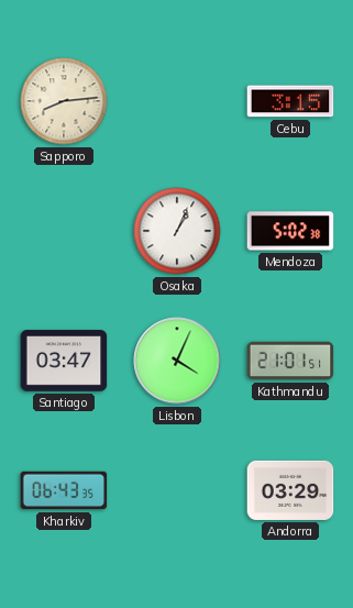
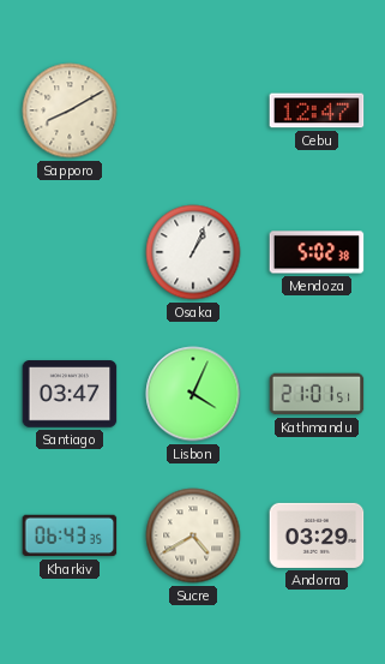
Sapporo: 8:14 -> 8:10 (70, 110)
Cebu: 3:15 -> 12:47 (317, 110)
Sucre: none -> 4:40 (193, 536)
